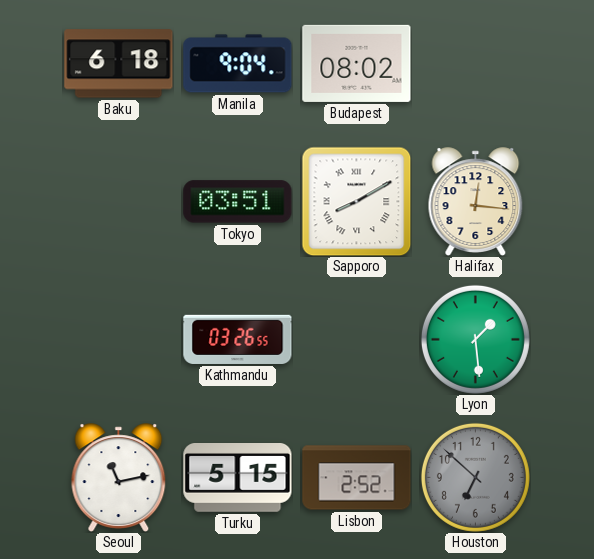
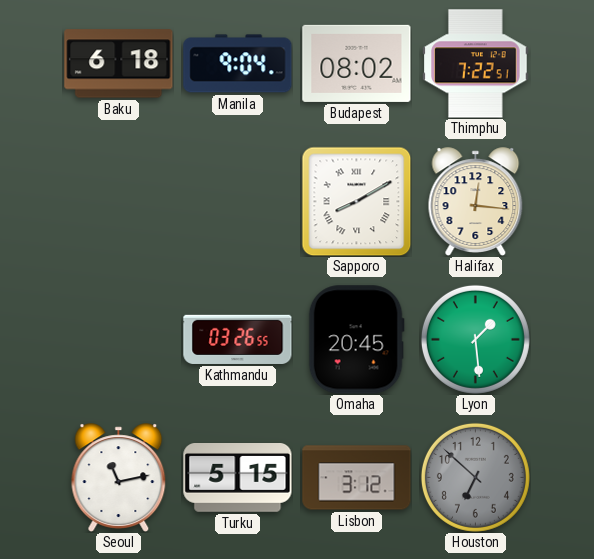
Thimphu: none -> 7:22 (476, 64)
Tokyo: 03:51 -> none (238, 202)
Omaha: none -> 20:45 (356, 340)
Lisbon: 2:52 -> 3:12 (357, 478)
